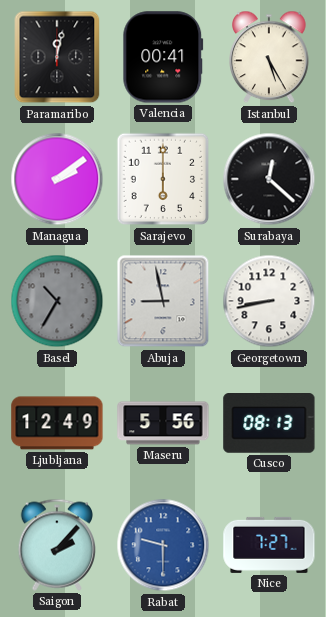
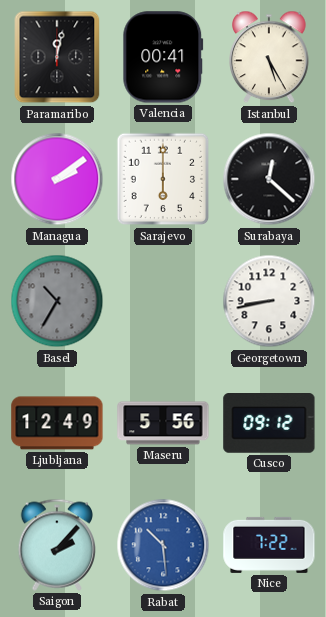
Abuja: 8:58 -> none (163, 301)
Cusco: 08:13 -> 09:12 (269, 424)
Rabat: 9:30 -> 10:29 (163, 545)
Nice: 7:27 -> 7:22 (269, 545)
